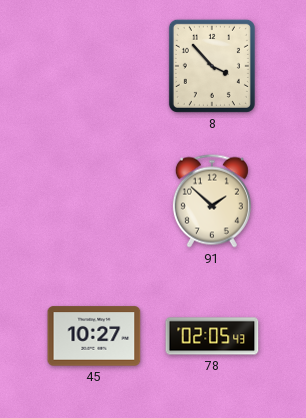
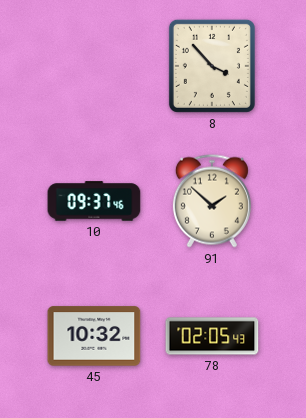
10: none -> 09:37 (94, 201)
45: 10:27 -> 10:32 (94, 336)
